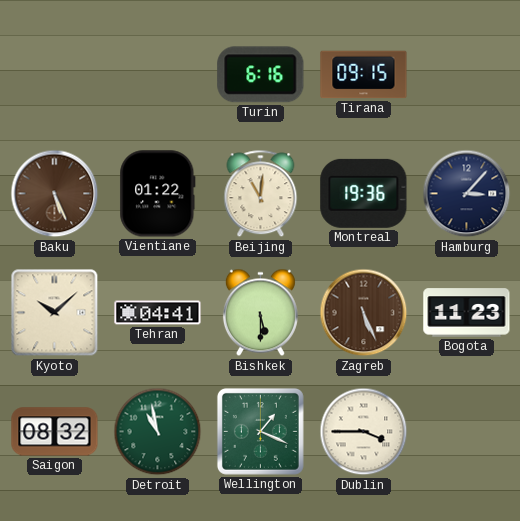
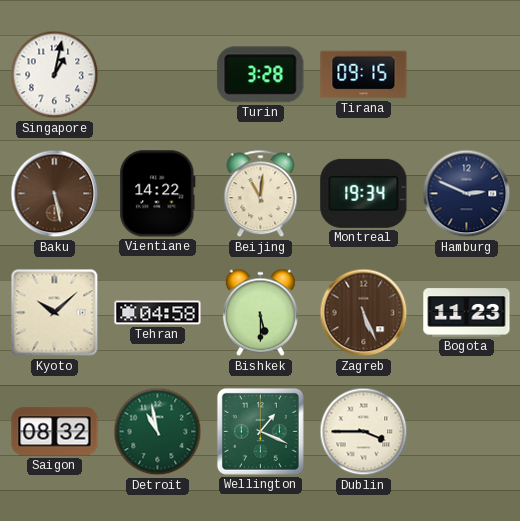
Singapore: none -> 1:02 (55, 75)
Turin: 6:16 -> 3:28 (261, 75)
Baku: 5:26 -> 5:28 (55, 194)
Vientiane: 01:22 -> 14:22 (158, 194)
Montreal: 19:36 -> 19:34 (364, 193)
Hamburg: 3:07 -> 2:49 (467, 194)
Tehran: 04:41 -> 04:58 (158, 313)
